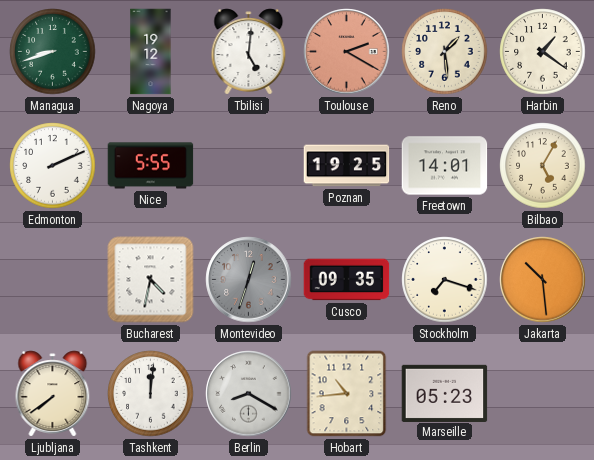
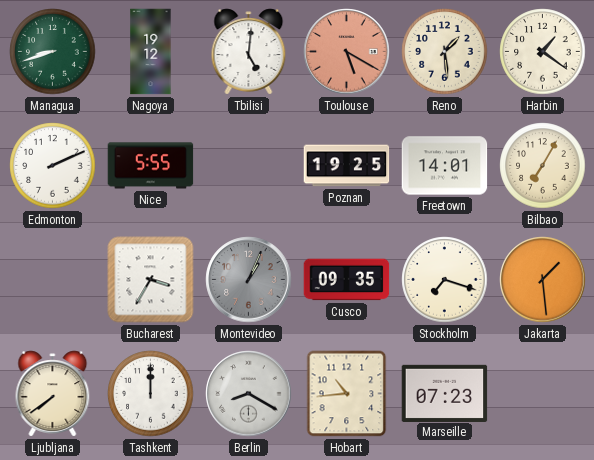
Toulouse: 2:20 -> 5:20 (347, 52)
Bilbao: 5:05 -> 7:05 (543, 166)
Bucharest: 4:32 -> 3:35 (151, 280)
Montevideo: 12:33 -> 1:04 (249, 280)
Jakarta: 10:29 -> 1:29 (543, 280)
Tashkent: 12:01 -> 12:00 (151, 394)
Marseille: 05:23 -> 07:23 (445, 393)
